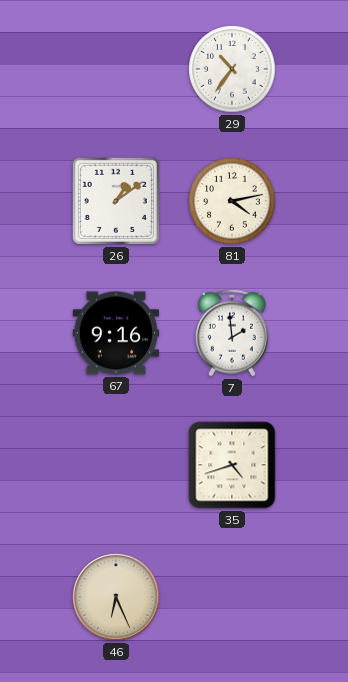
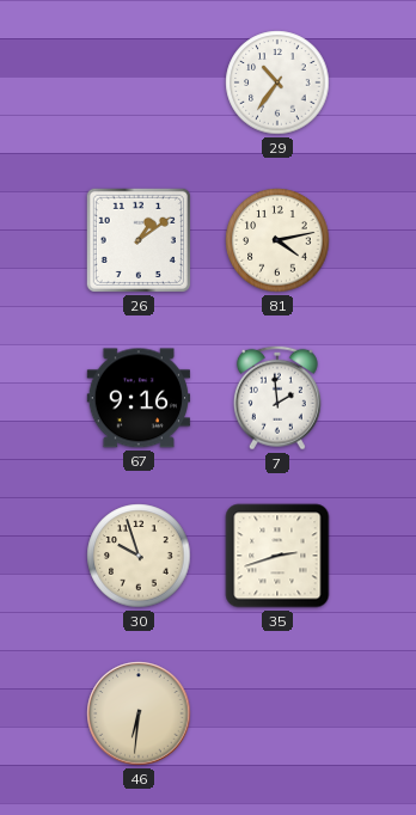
30: none -> 9:57 (139, 556)
35: 4:42 -> 2:42 (277, 556)
46: 6:26 -> 6:31 (139, 713)
